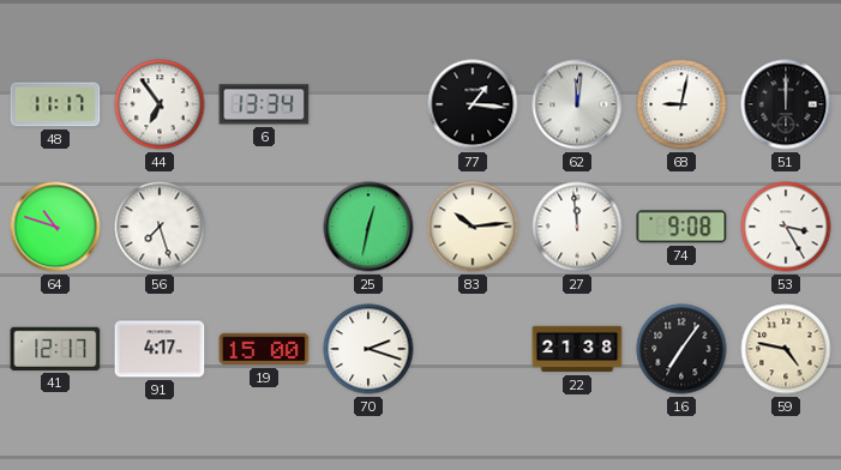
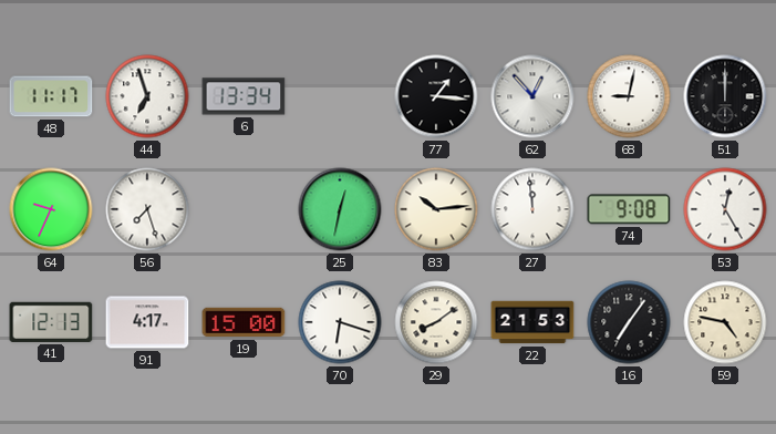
44: 6:54 -> 6:57 (147, 96)
62: 12:01 -> 12:53 (532, 96)
64: 10:48 -> 9:34 (51, 209)
53: 3:25 -> 12:25 (725, 209)
41: 12:17 -> 12:13 (51, 322)
70: 2:18 -> 6:18 (340, 322)
29: none -> 8:09 (436, 322)
22: 21:38 -> 21:53 (532, 322)
